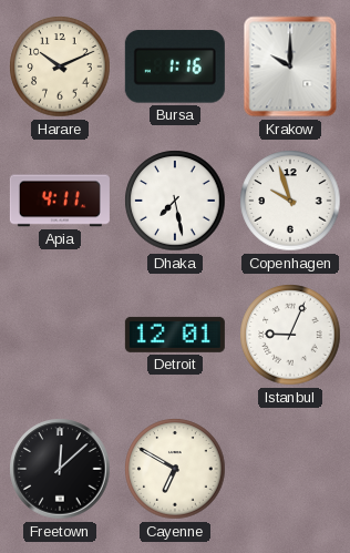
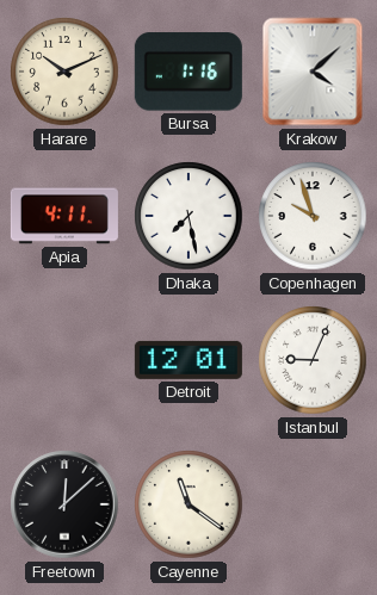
Krakow: 10:00 -> 4:08 (313, 72)
Cayenne: 6:50 -> 11:21 (188, 504)
